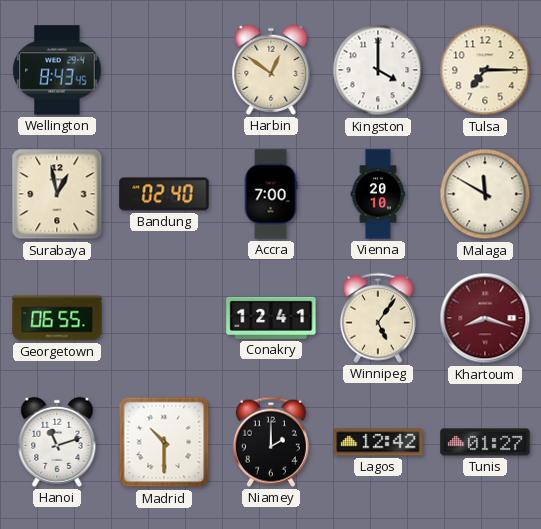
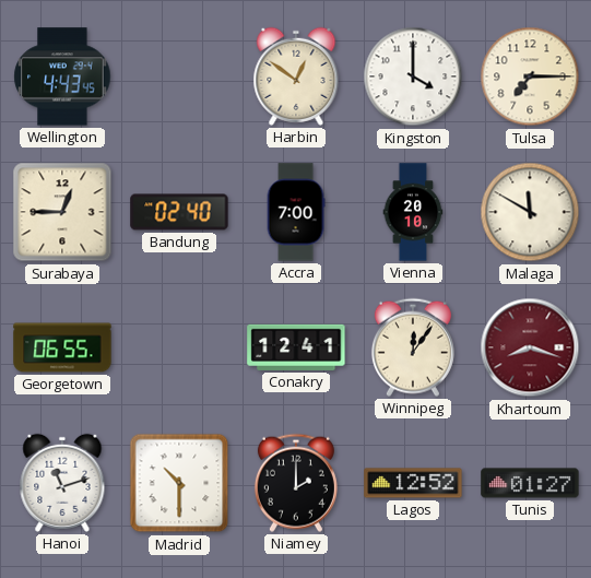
Wellington: 8:43 -> 4:43 (62, 76)
Surabaya: 12:58 -> 12:45 (62, 212)
Winnipeg: 5:06 -> 12:06 (413, 347)
Lagos: 12:42 -> 12:52 (413, 483)
